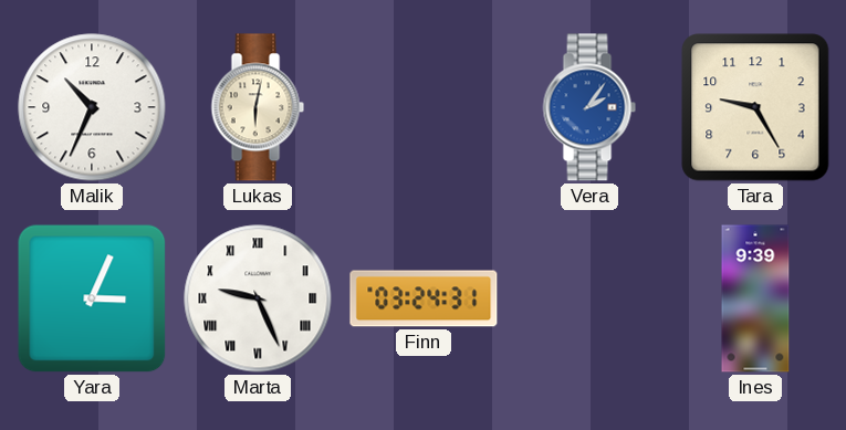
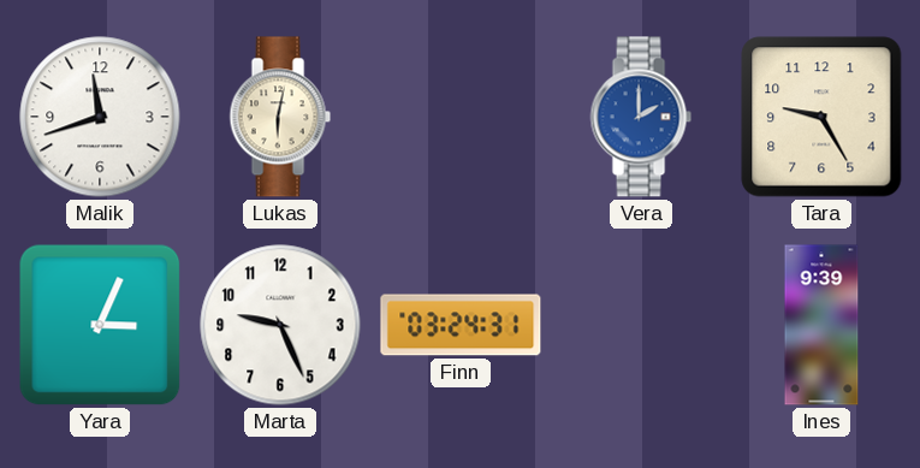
Malik: 10:34 -> 11:42 (100, 117)
Vera: 2:06 -> 2:00 (641, 117)
Marta numerals: Roman -> Arabic (280, 325)
